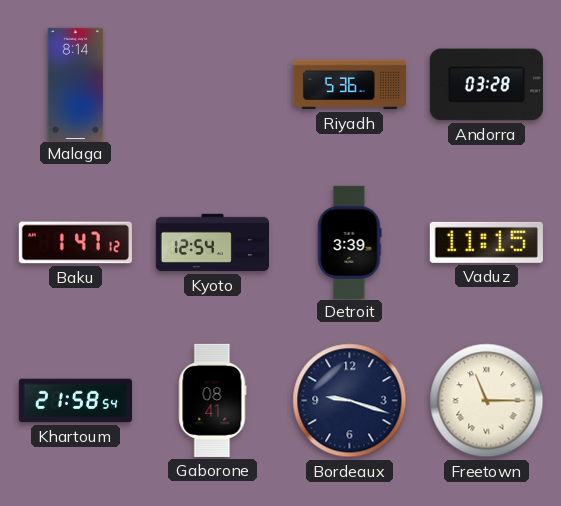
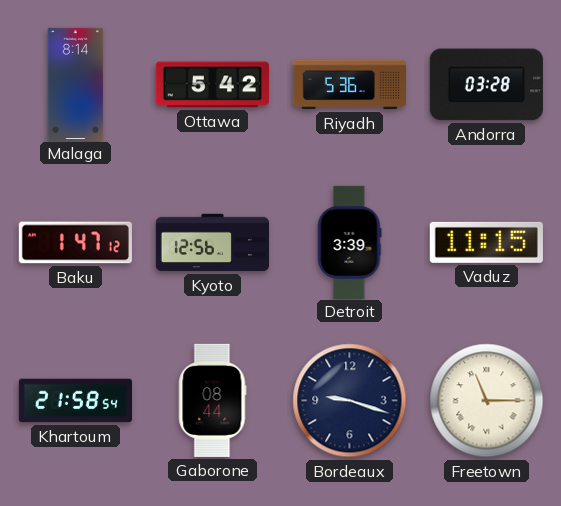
Ottawa: none -> 5:42 (212, 85)
Kyoto: 12:54 -> 12:56 (212, 243)
Gaborone: 08:41 -> 08:44 (212, 400)
